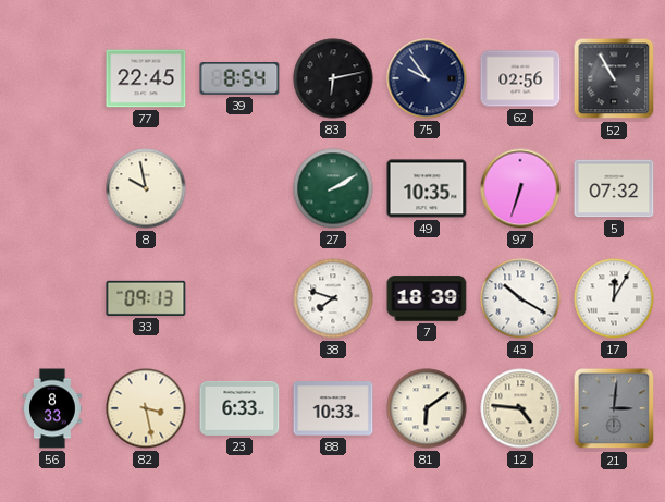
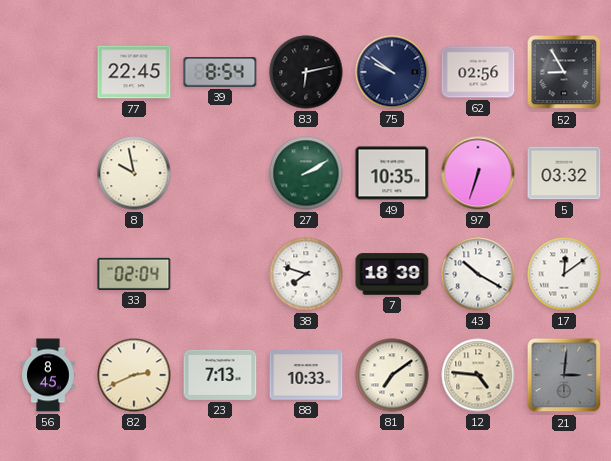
75: 9:54 -> 9:51 (392, 72)
52: 10:55 -> 8:55 (564, 72)
5: 07:32 -> 03:32 (564, 173)
33: 09:13 -> 02:04 (134, 274)
17: 12:05 -> 12:09 (564, 274)
56: 8:33 -> 8:45 (48, 375)
82: 3:28 -> 2:41 (134, 375)
23: 6:33 -> 7:13 (220, 375)
81: 6:09 -> 7:09 (392, 375)
